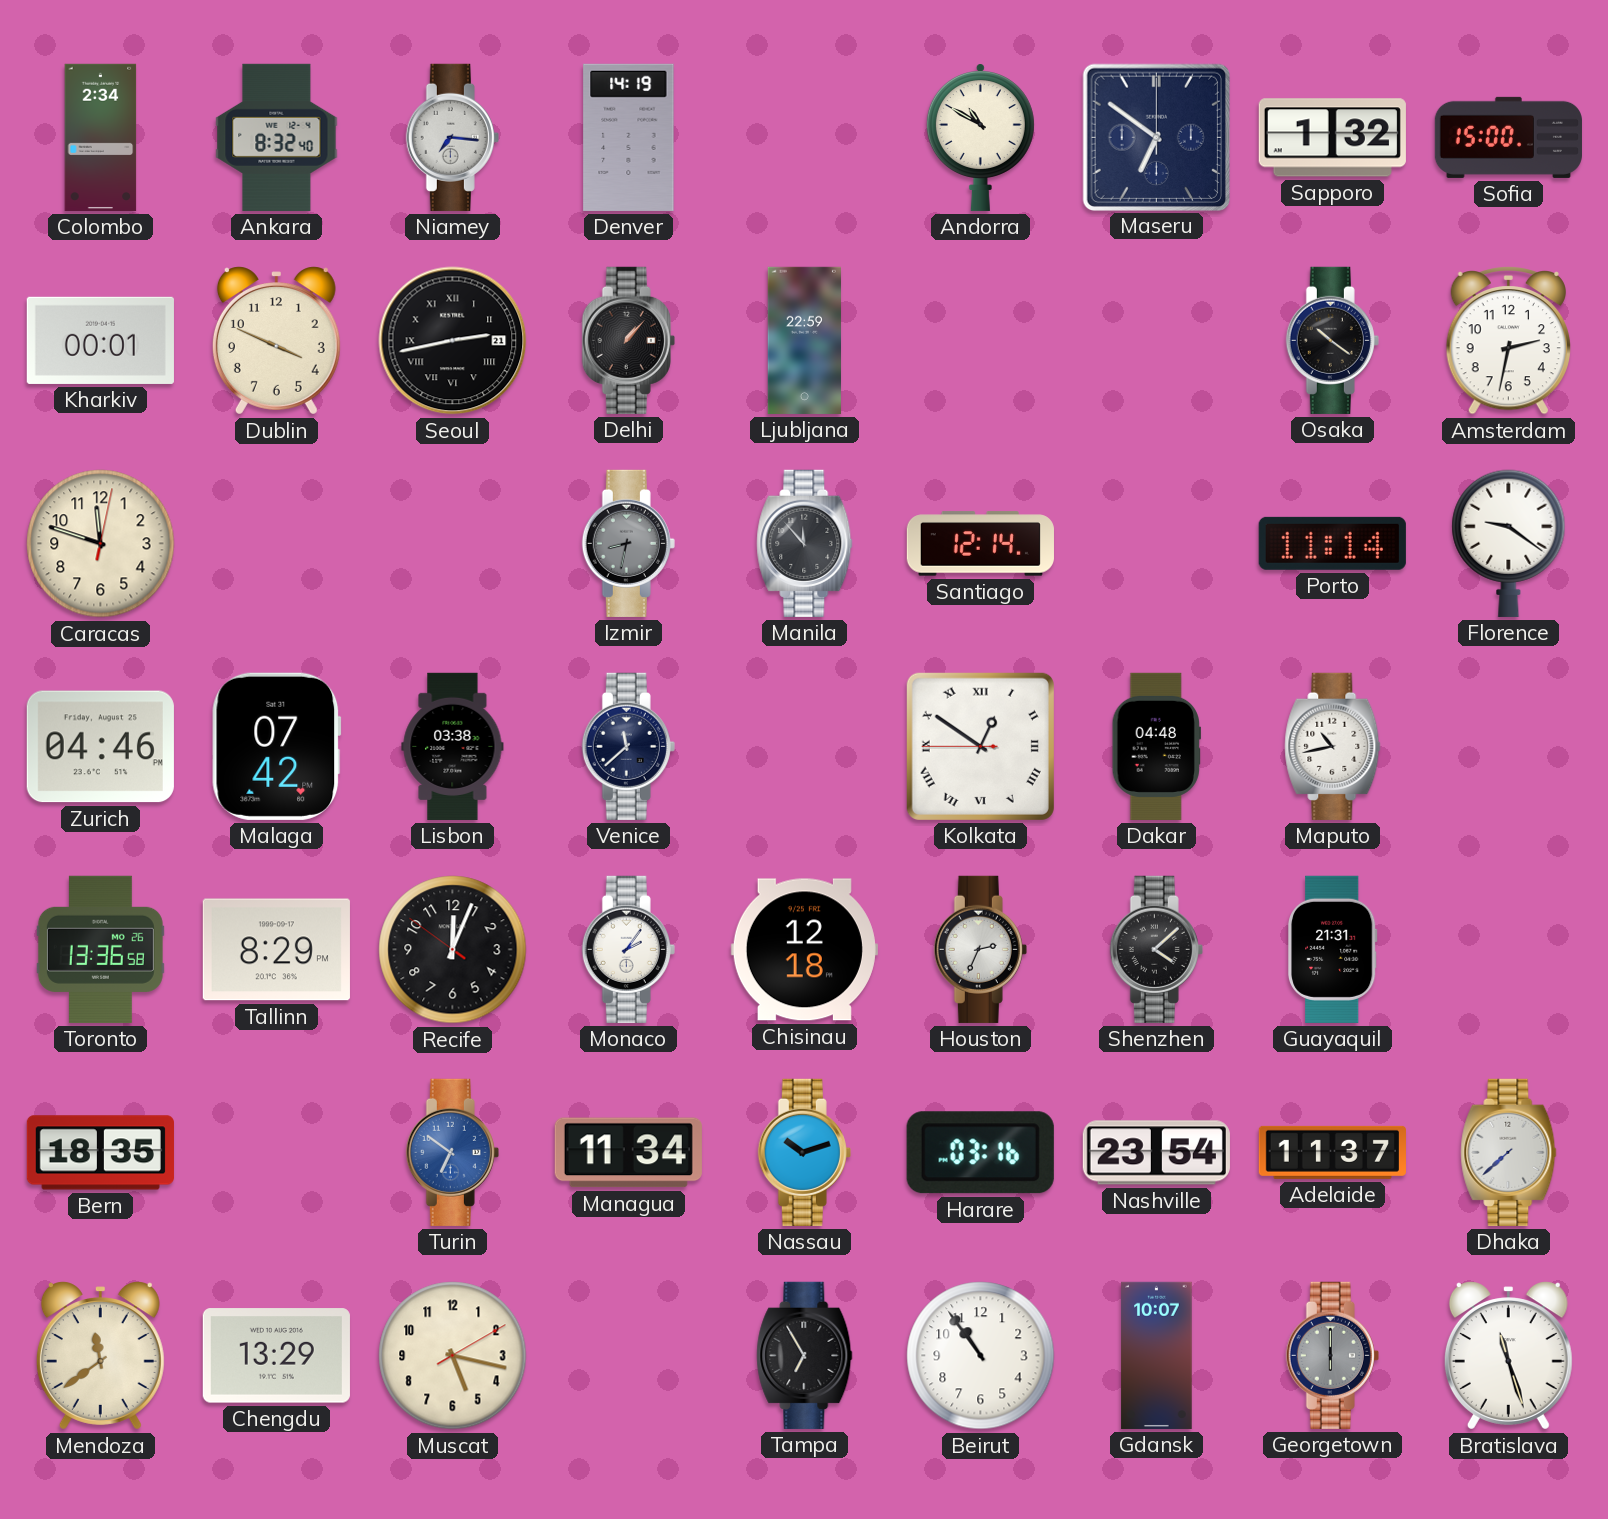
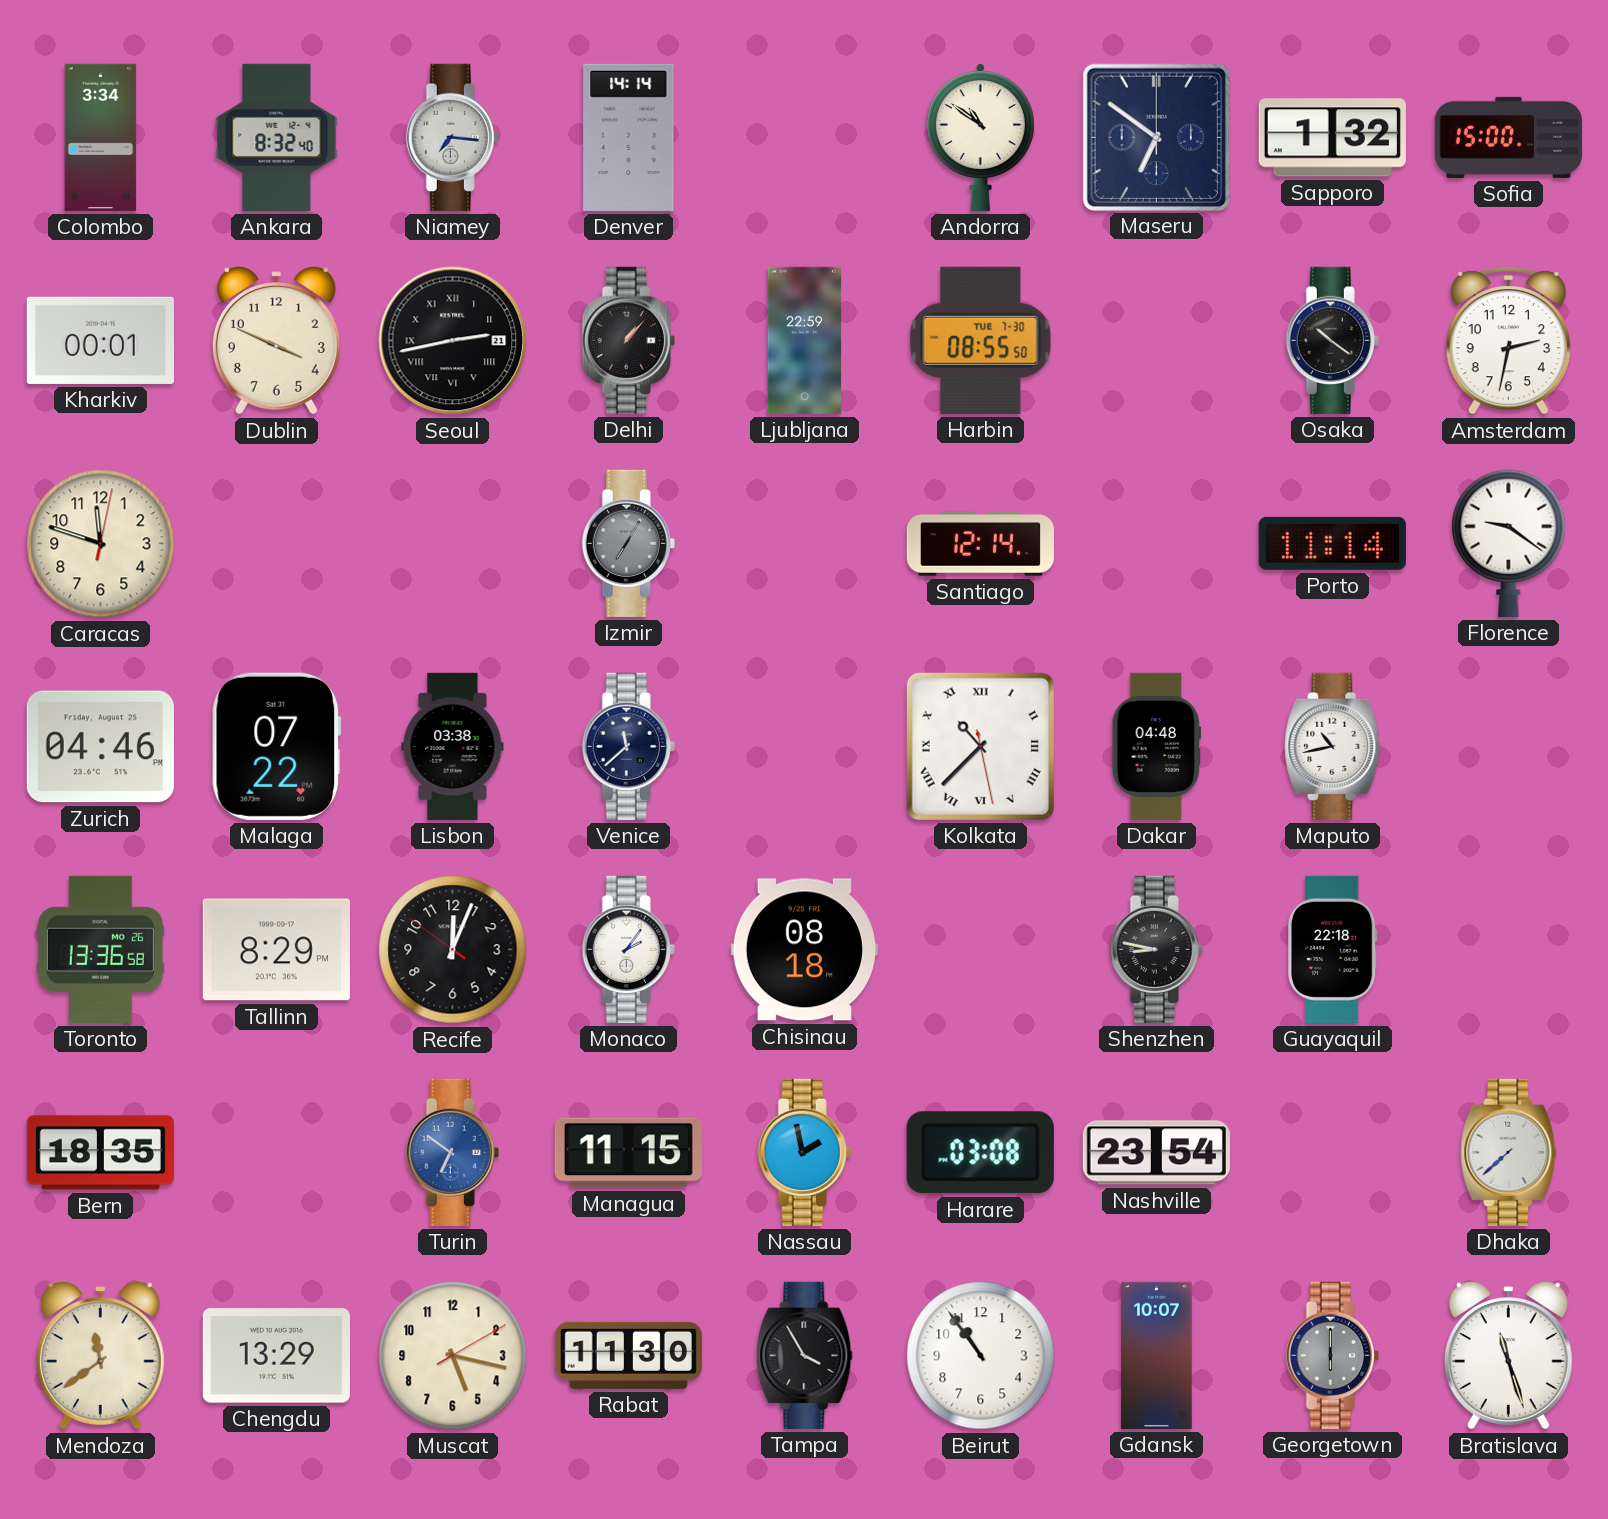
Colombo: 2:34 -> 3:34 (101, 137)
Denver: 14:19 -> 14:14 (629, 137)
Andorra: 10:50 -> 10:51 (980, 137)
Harbin: none -> 08:55 (981, 340)
Izmir: 8:32 -> 7:05 (628, 543)
Manila: 11:53 -> none (805, 543)
Malaga: 07:42 -> 07:22 (277, 746)
Kolkata: 12:50 -> 10:37 (980, 746)
Chisinau: 12:18 -> 08:18 (804, 950)
Houston: 2:34 -> none (980, 949)
Shenzhen: 4:08 -> 8:47 (1156, 949)
Guayaquil: 21:31 -> 22:18 (1333, 949)
Managua: 11:34 -> 11:15 (628, 1153)
Nassau: 10:12 -> 1:58 (804, 1152)
Harare: 03:16 -> 03:08 (980, 1153)
Adelaide: 11:37 -> none (1332, 1152)
Rabat: none -> 11:30 (628, 1355)
Tampa: 6:55 -> 3:55 (805, 1355)
